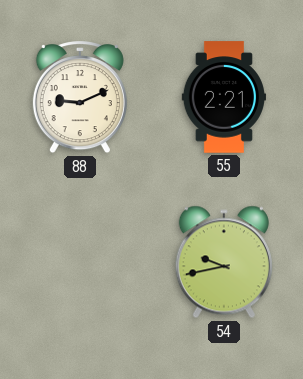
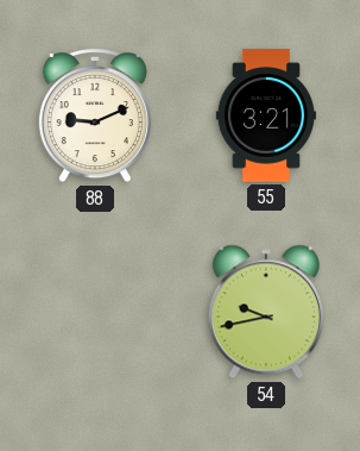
55: 2:21 -> 3:21 (265, 115)
